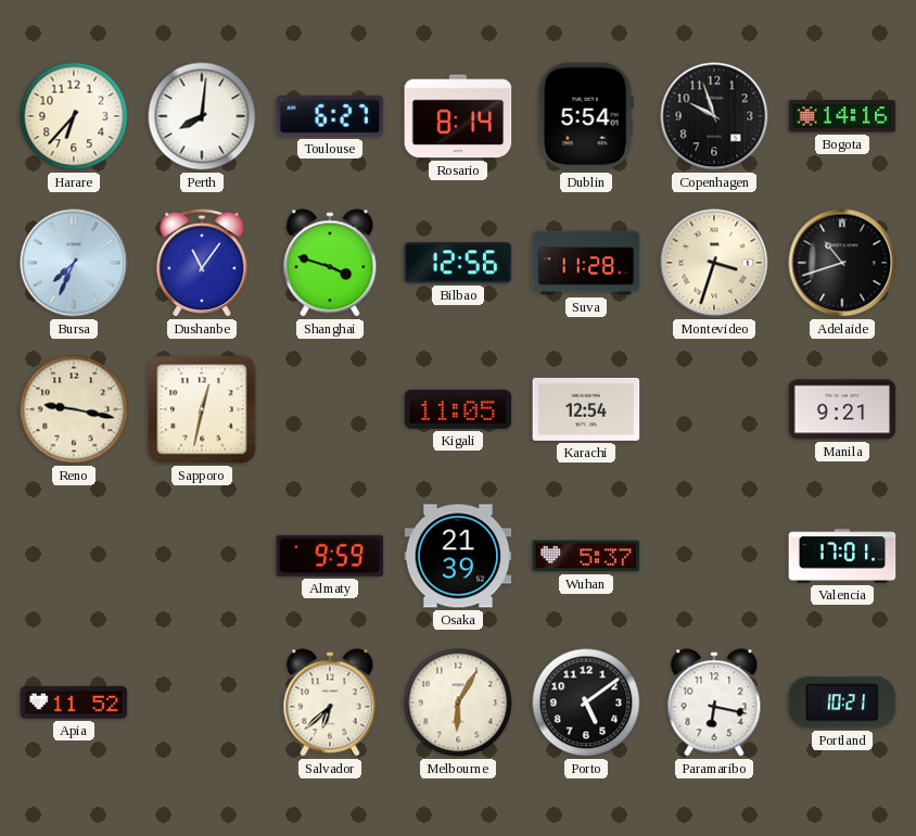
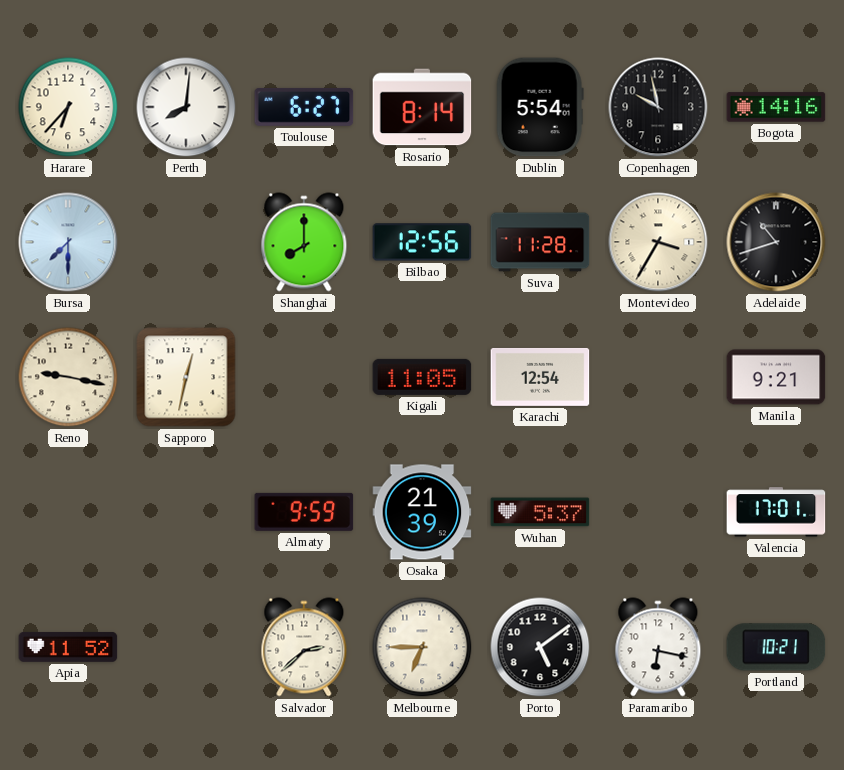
Copenhagen: 9:57 -> 9:58 (658, 107)
Bursa: 7:34 -> 7:30 (68, 242)
Dushanbe: 11:06 -> none (202, 263)
Shanghai: 3:48 -> 8:00 (304, 242)
Montevideo: 3:33 -> 3:35 (658, 242)
Salvador: 6:38 -> 2:38 (304, 647)
Melbourne: 6:05 -> 6:45 (422, 647)
